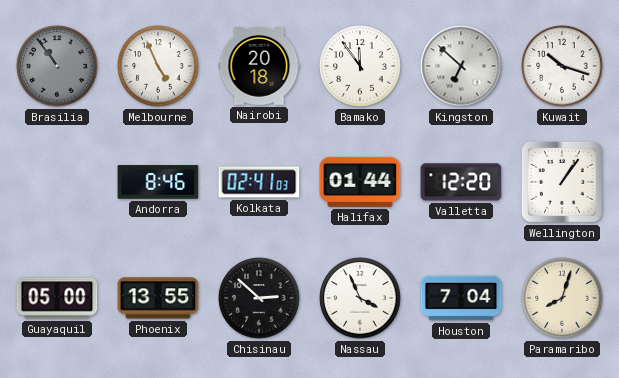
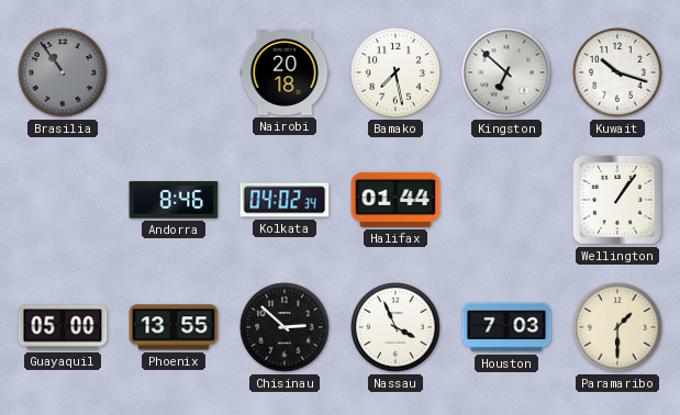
Melbourne: 4:56 -> none (158, 66)
Bamako: 11:54 -> 7:28 (395, 72)
Kolkata: 02:41 -> 04:02 (285, 200)
Valletta: 12:20 -> none (461, 182)
Houston: 7:04 -> 7:03 (506, 327)
Paramaribo: 8:03 -> 1:30 (617, 327)
